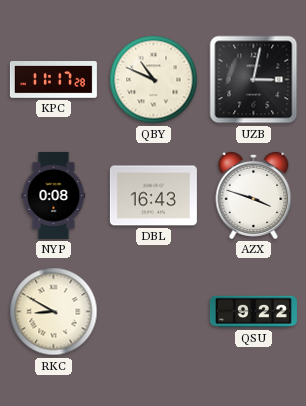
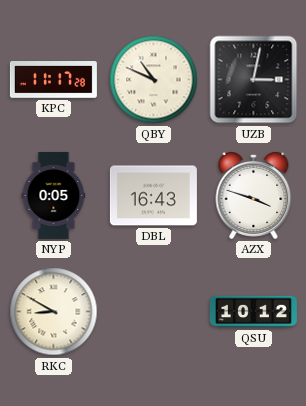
NYP: 0:08 -> 0:05 (54, 195)
QSU: 9:22 -> 10:12 (253, 312)
